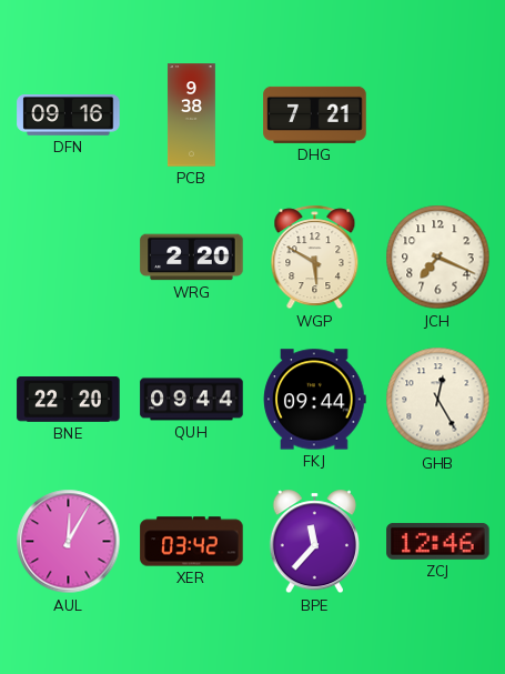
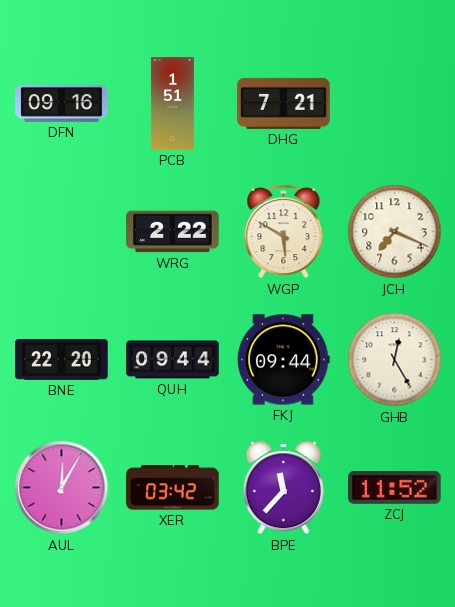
PCB: 9:38 -> 1:51 (173, 104)
WRG: 2:20 -> 2:22 (173, 232)
ZCJ: 12:46 -> 11:52 (395, 487)
